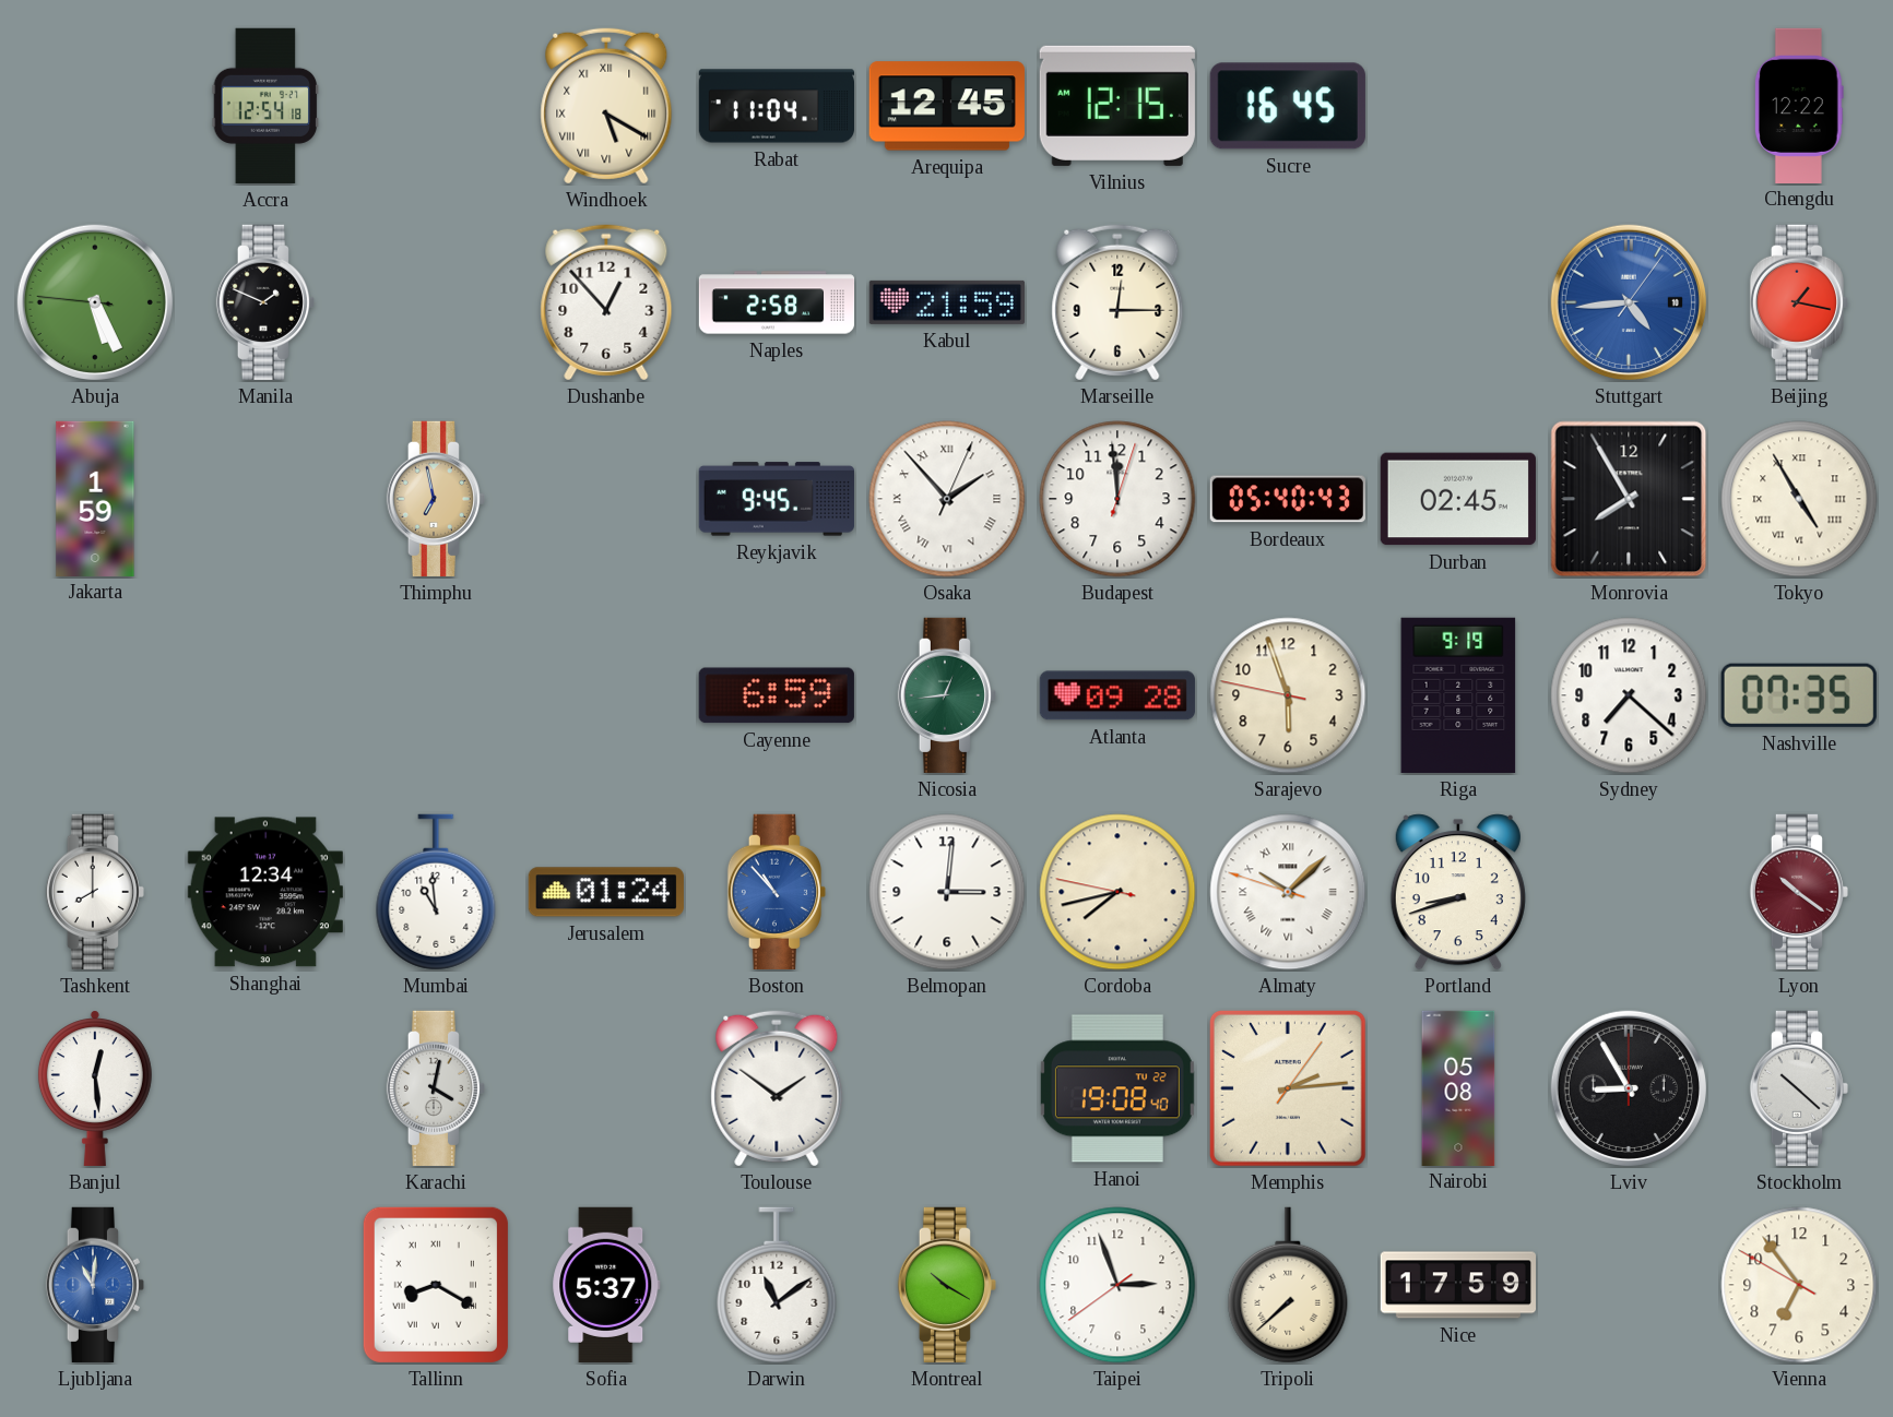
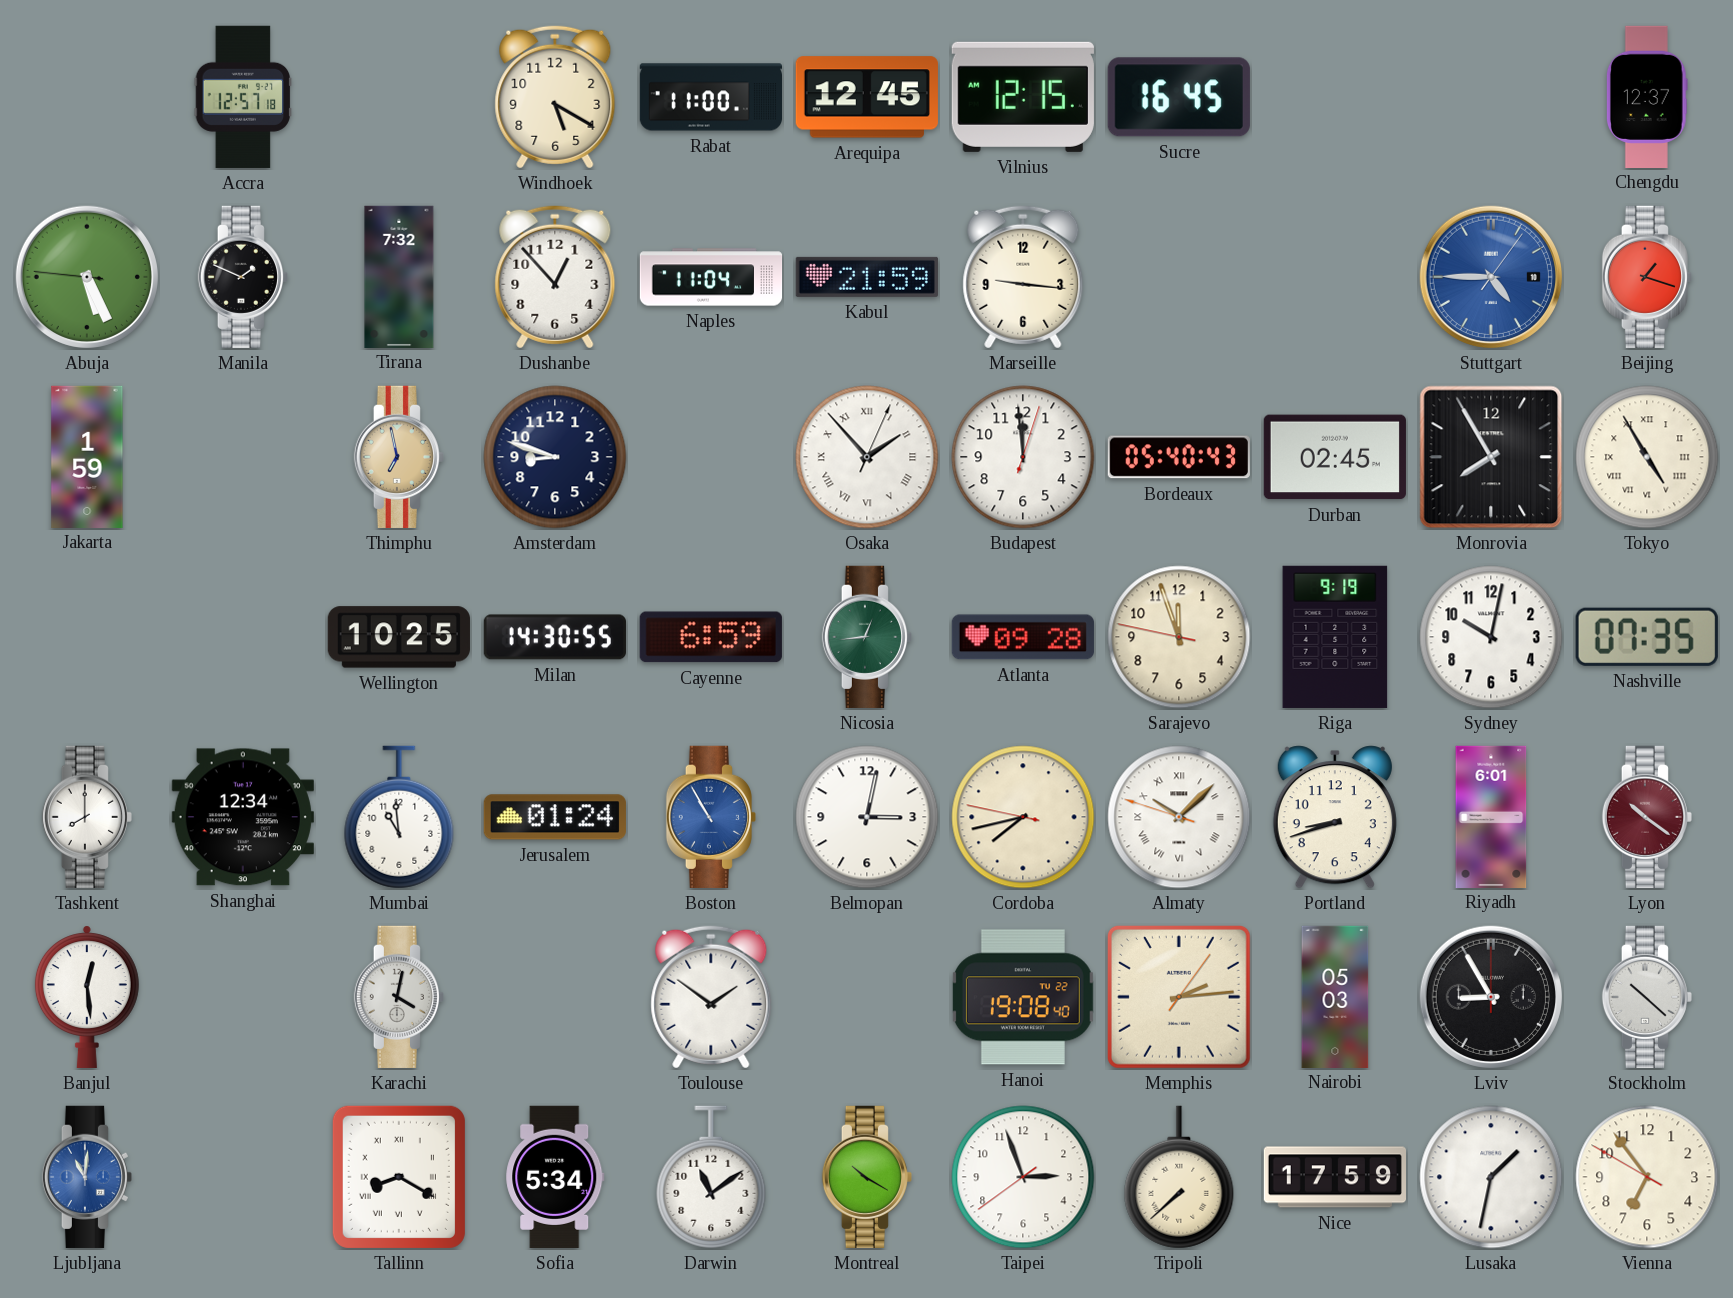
Accra: 12:54 -> 12:57 (243, 97)
Windhoek numerals: Roman -> Arabic (555, 97)
Rabat: 11:04 -> 11:00 (710, 97)
Chengdu: 12:22 -> 12:37 (1647, 96)
Tirana: none -> 7:32 (399, 276)
Naples: 2:58 -> 11:04 (711, 277)
Marseille: 12:15 -> 9:16 (1023, 277)
Stuttgart: 4:44 -> 4:45 (1491, 277)
Beijing: 1:17 -> 1:18 (1646, 277)
Amsterdam: none -> 8:48 (555, 457)
Reykjavik: 9:45 -> none (777, 499)
Wellington: none -> 10:25 (399, 637)
Milan: none -> 14:30 (555, 637)
Sarajevo: 5:56 -> 11:56 (1179, 637)
Sydney: 7:22 -> 10:02 (1491, 637)
Boston: 10:53 -> 10:55 (710, 817)
Belmopan: 3:01 -> 3:02 (867, 817)
Riyadh: none -> 6:01 (1491, 816)
Nairobi: 05:08 -> 05:03 (1335, 996)
Sofia: 5:37 -> 5:34 (555, 1177)
Lusaka: none -> 1:32 (1491, 1177)
